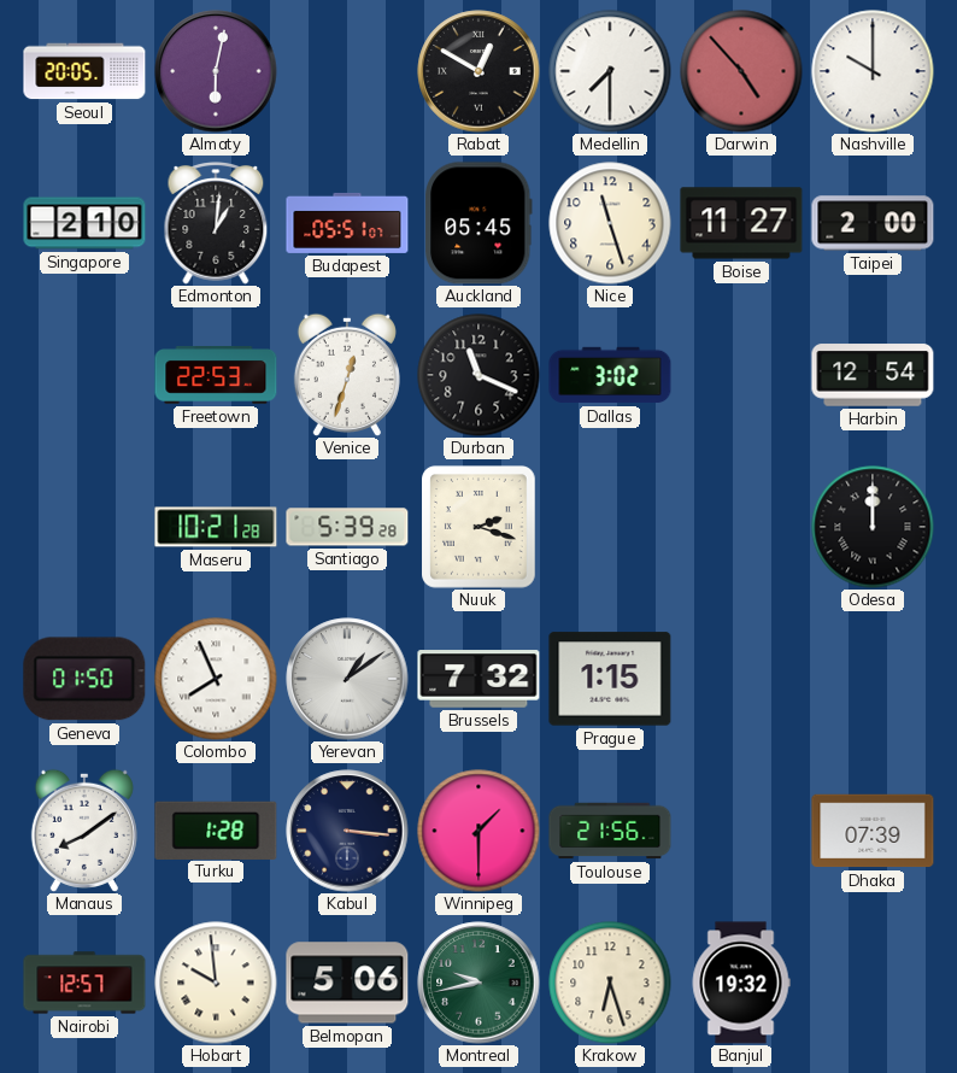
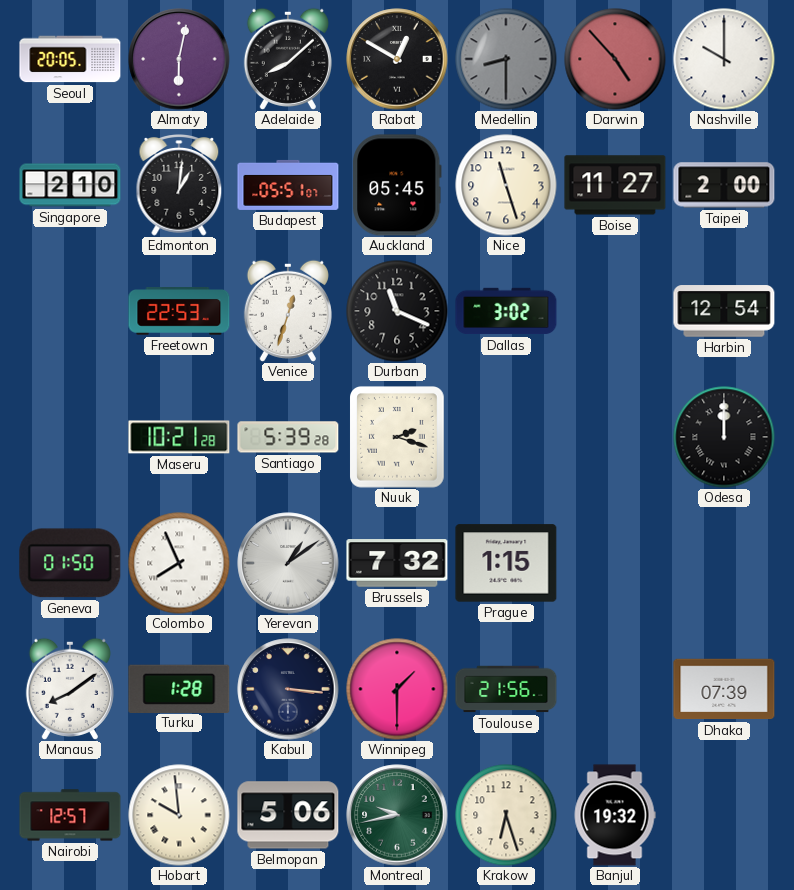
Adelaide: none -> 8:08 (288, 59)
Medellin: 7:30 -> 8:30 (506, 59)
Medellin dial: white -> grey (506, 59)
